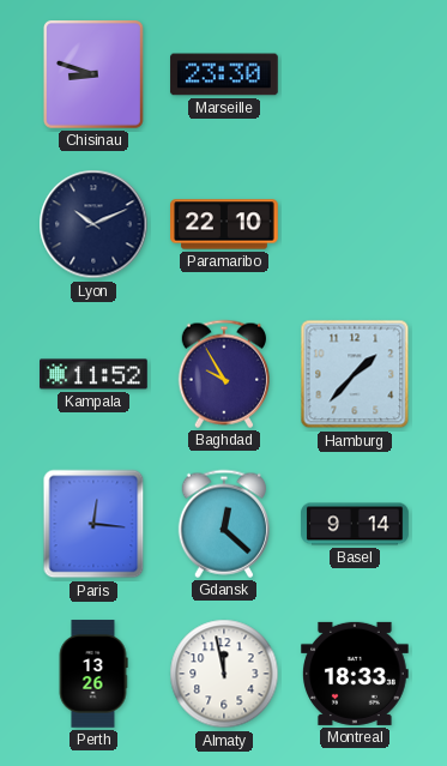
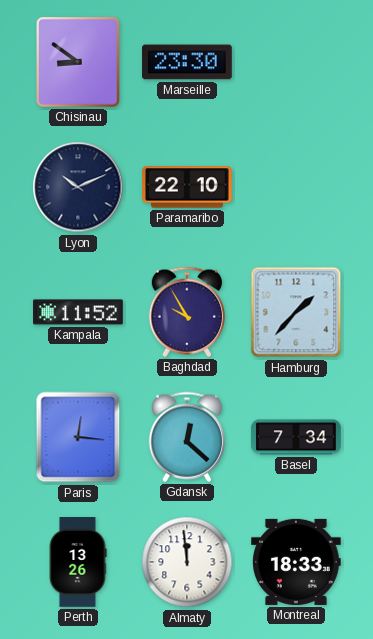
Chisinau: 8:48 -> 8:51 (78, 63)
Basel: 9:14 -> 7:34 (296, 437)
Almaty: 11:58 -> 11:59 (187, 562)
